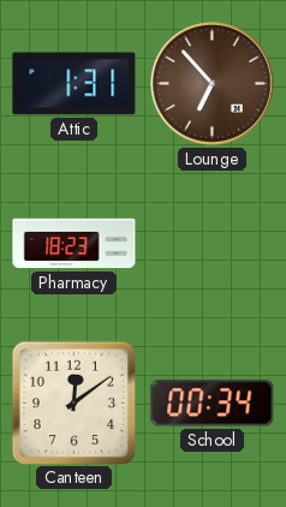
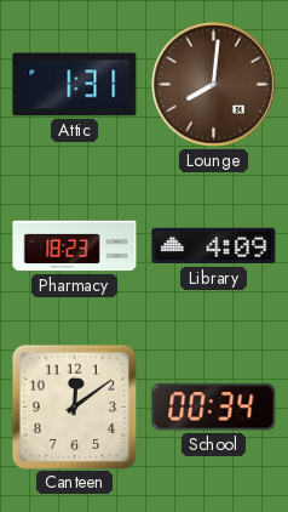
Lounge: 6:53 -> 8:01 (214, 85)
Library: none -> 4:09 (214, 246)
